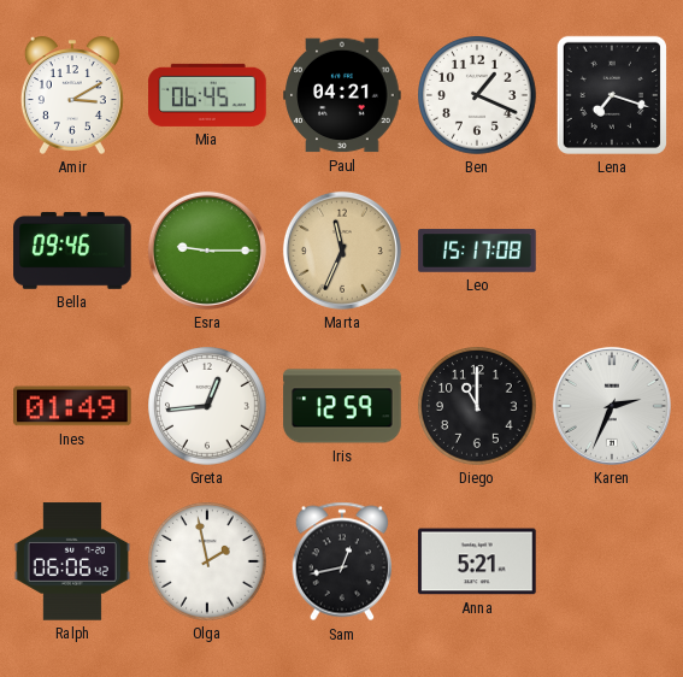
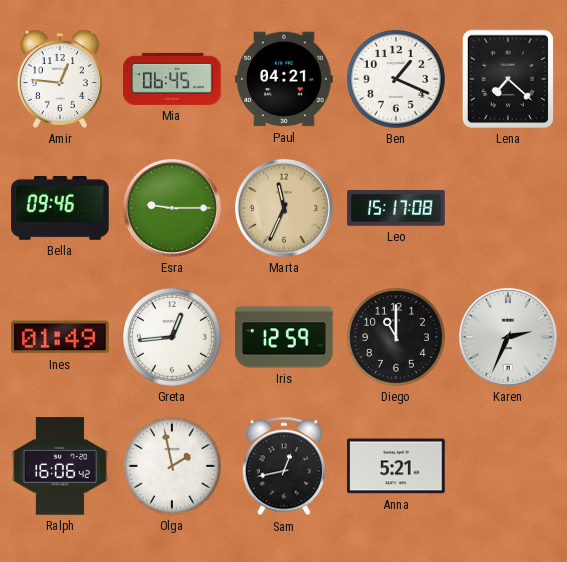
Amir: 3:10 -> 12:46 (60, 79)
Lena: 7:18 -> 7:22 (508, 79)
Ralph: 06:06 -> 16:06 (59, 466)
